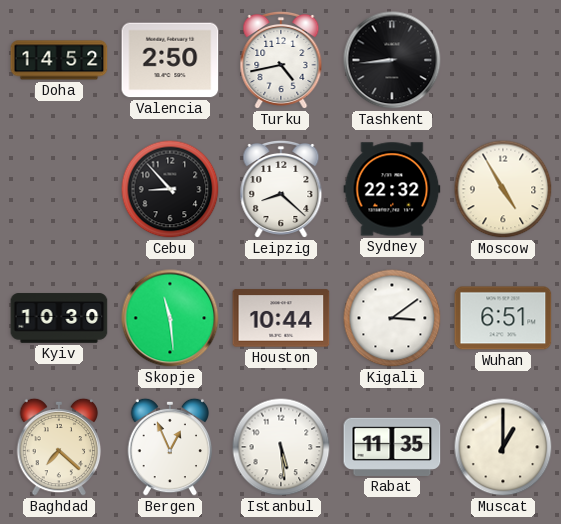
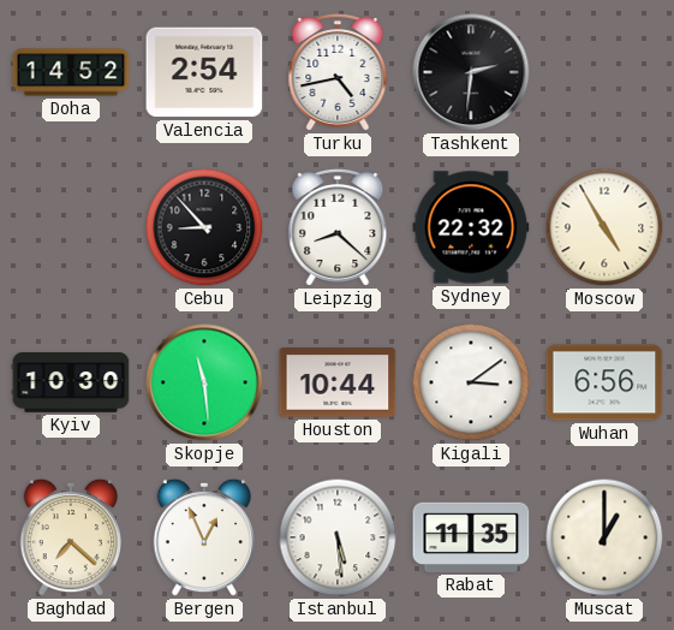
Valencia: 2:50 -> 2:54 (204, 72)
Tashkent: 8:44 -> 2:31 (471, 72)
Wuhan: 6:51 -> 6:56 (604, 382)
